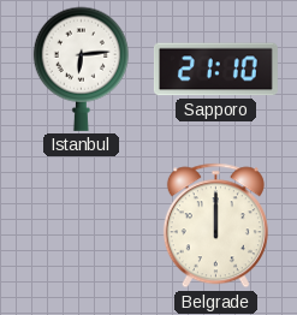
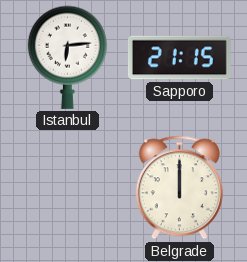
Sapporo: 21:10 -> 21:15 (179, 58)
